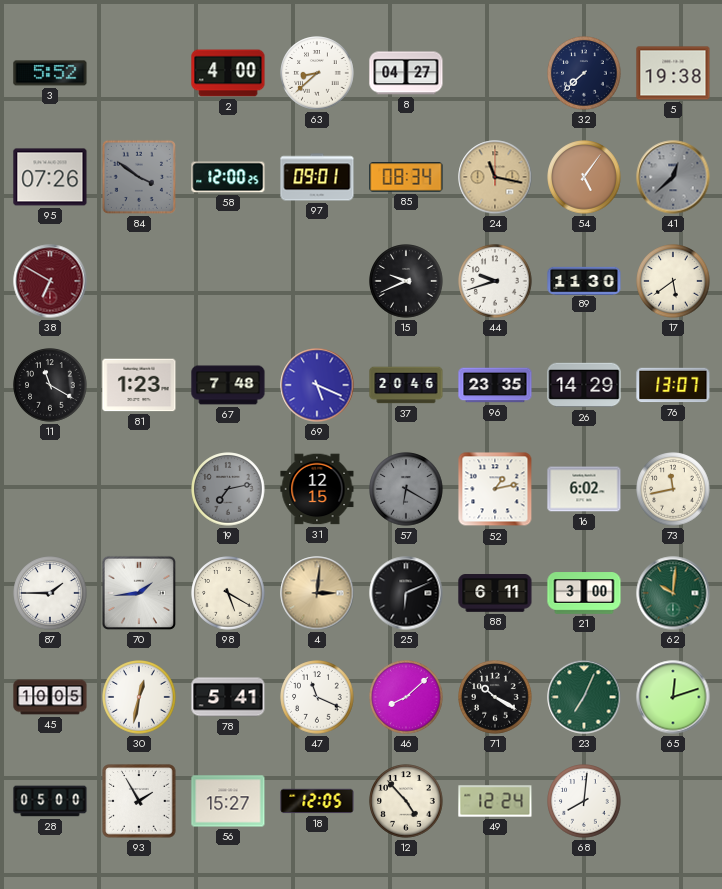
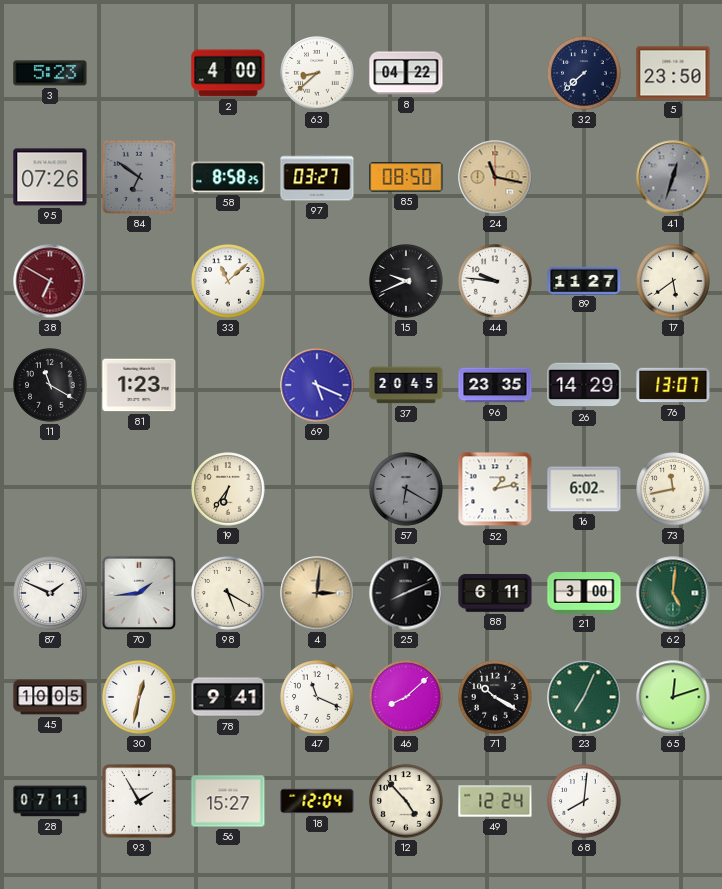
3: 5:52 -> 5:23 (50, 73)
8: 04:27 -> 04:22 (406, 73)
5: 19:38 -> 23:50 (673, 73)
84: 3:51 -> 6:51 (139, 177)
58: 12:00 -> 8:58 (228, 177)
97: 09:01 -> 03:27 (317, 177)
85: 08:34 -> 08:50 (406, 177)
54: 5:06 -> none (584, 177)
41: 12:38 -> 12:33 (673, 177)
33: none -> 11:08 (228, 281)
44: 9:42 -> 9:46 (495, 281)
89: 11:30 -> 11:27 (584, 280)
67: 7:48 -> none (228, 385)
37: 20:46 -> 20:45 (406, 385)
19: 7:13 -> 6:36 (228, 489)
19 dial: grey -> cream (228, 489)
31: 12:15 -> none (317, 489)
87: 1:45 -> 1:49 (50, 593)
25: 6:11 -> 8:11 (406, 593)
62: 10:01 -> 5:01 (673, 593)
78: 5:41 -> 9:41 (228, 697)
28: 05:00 -> 07:11 (50, 801)
18: 12:05 -> 12:04 (317, 801)
